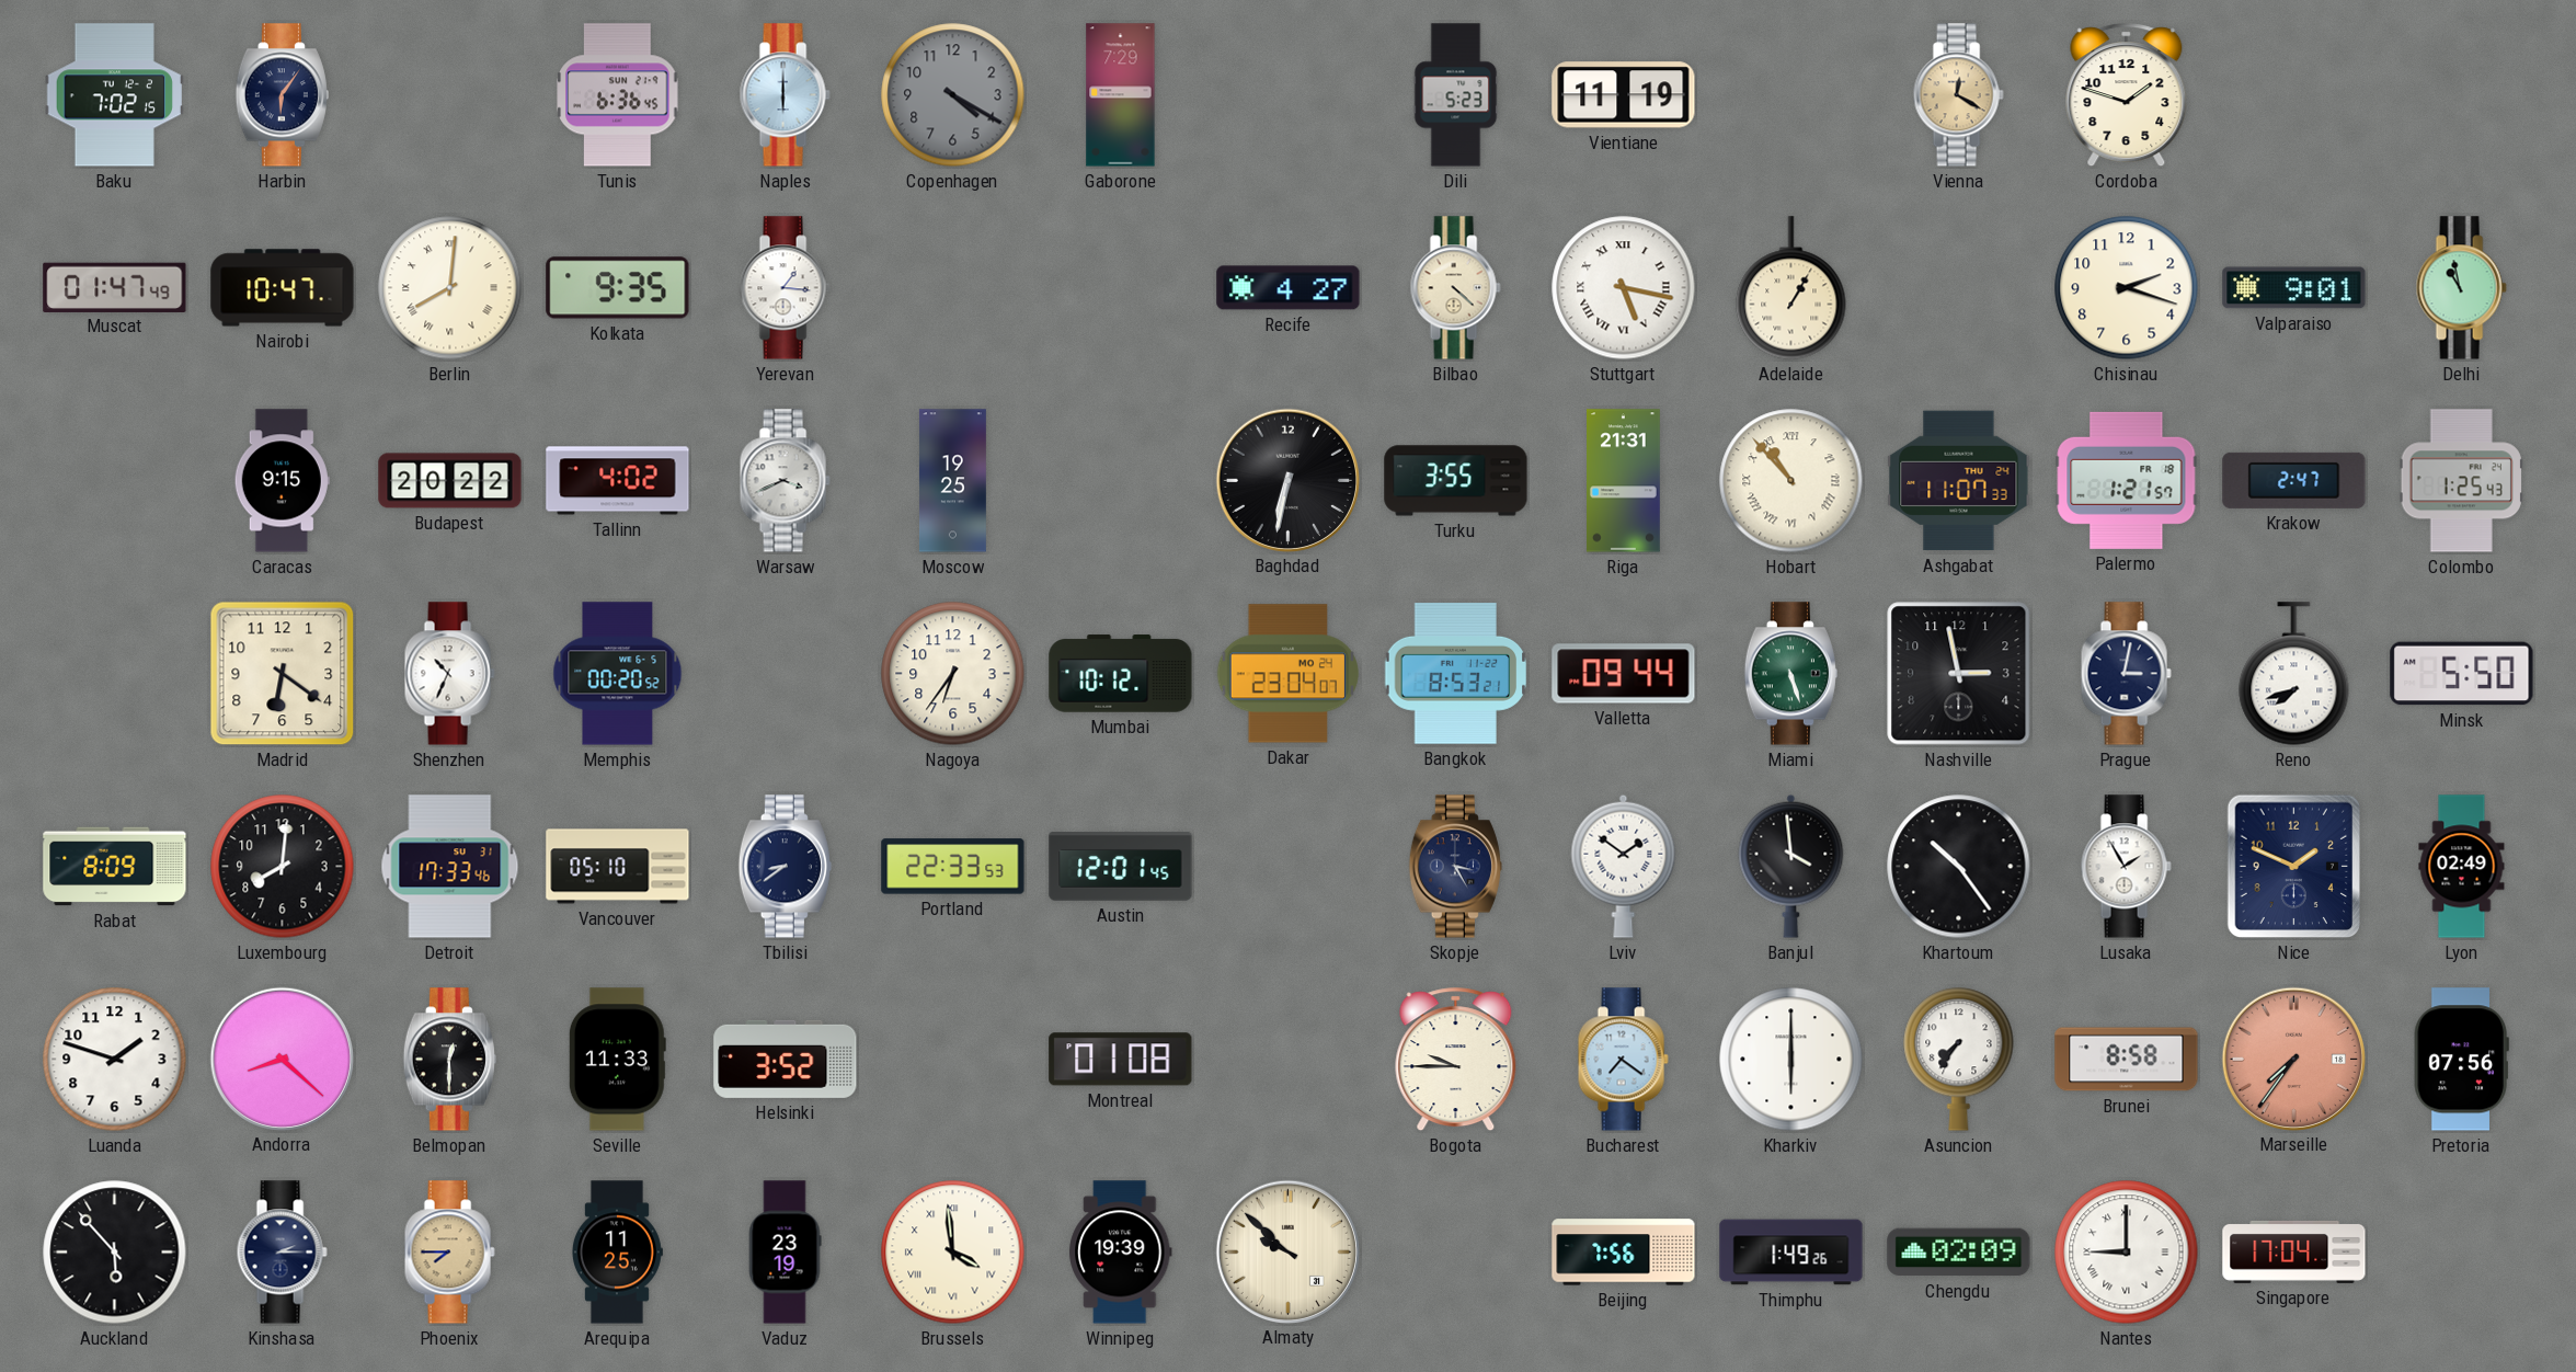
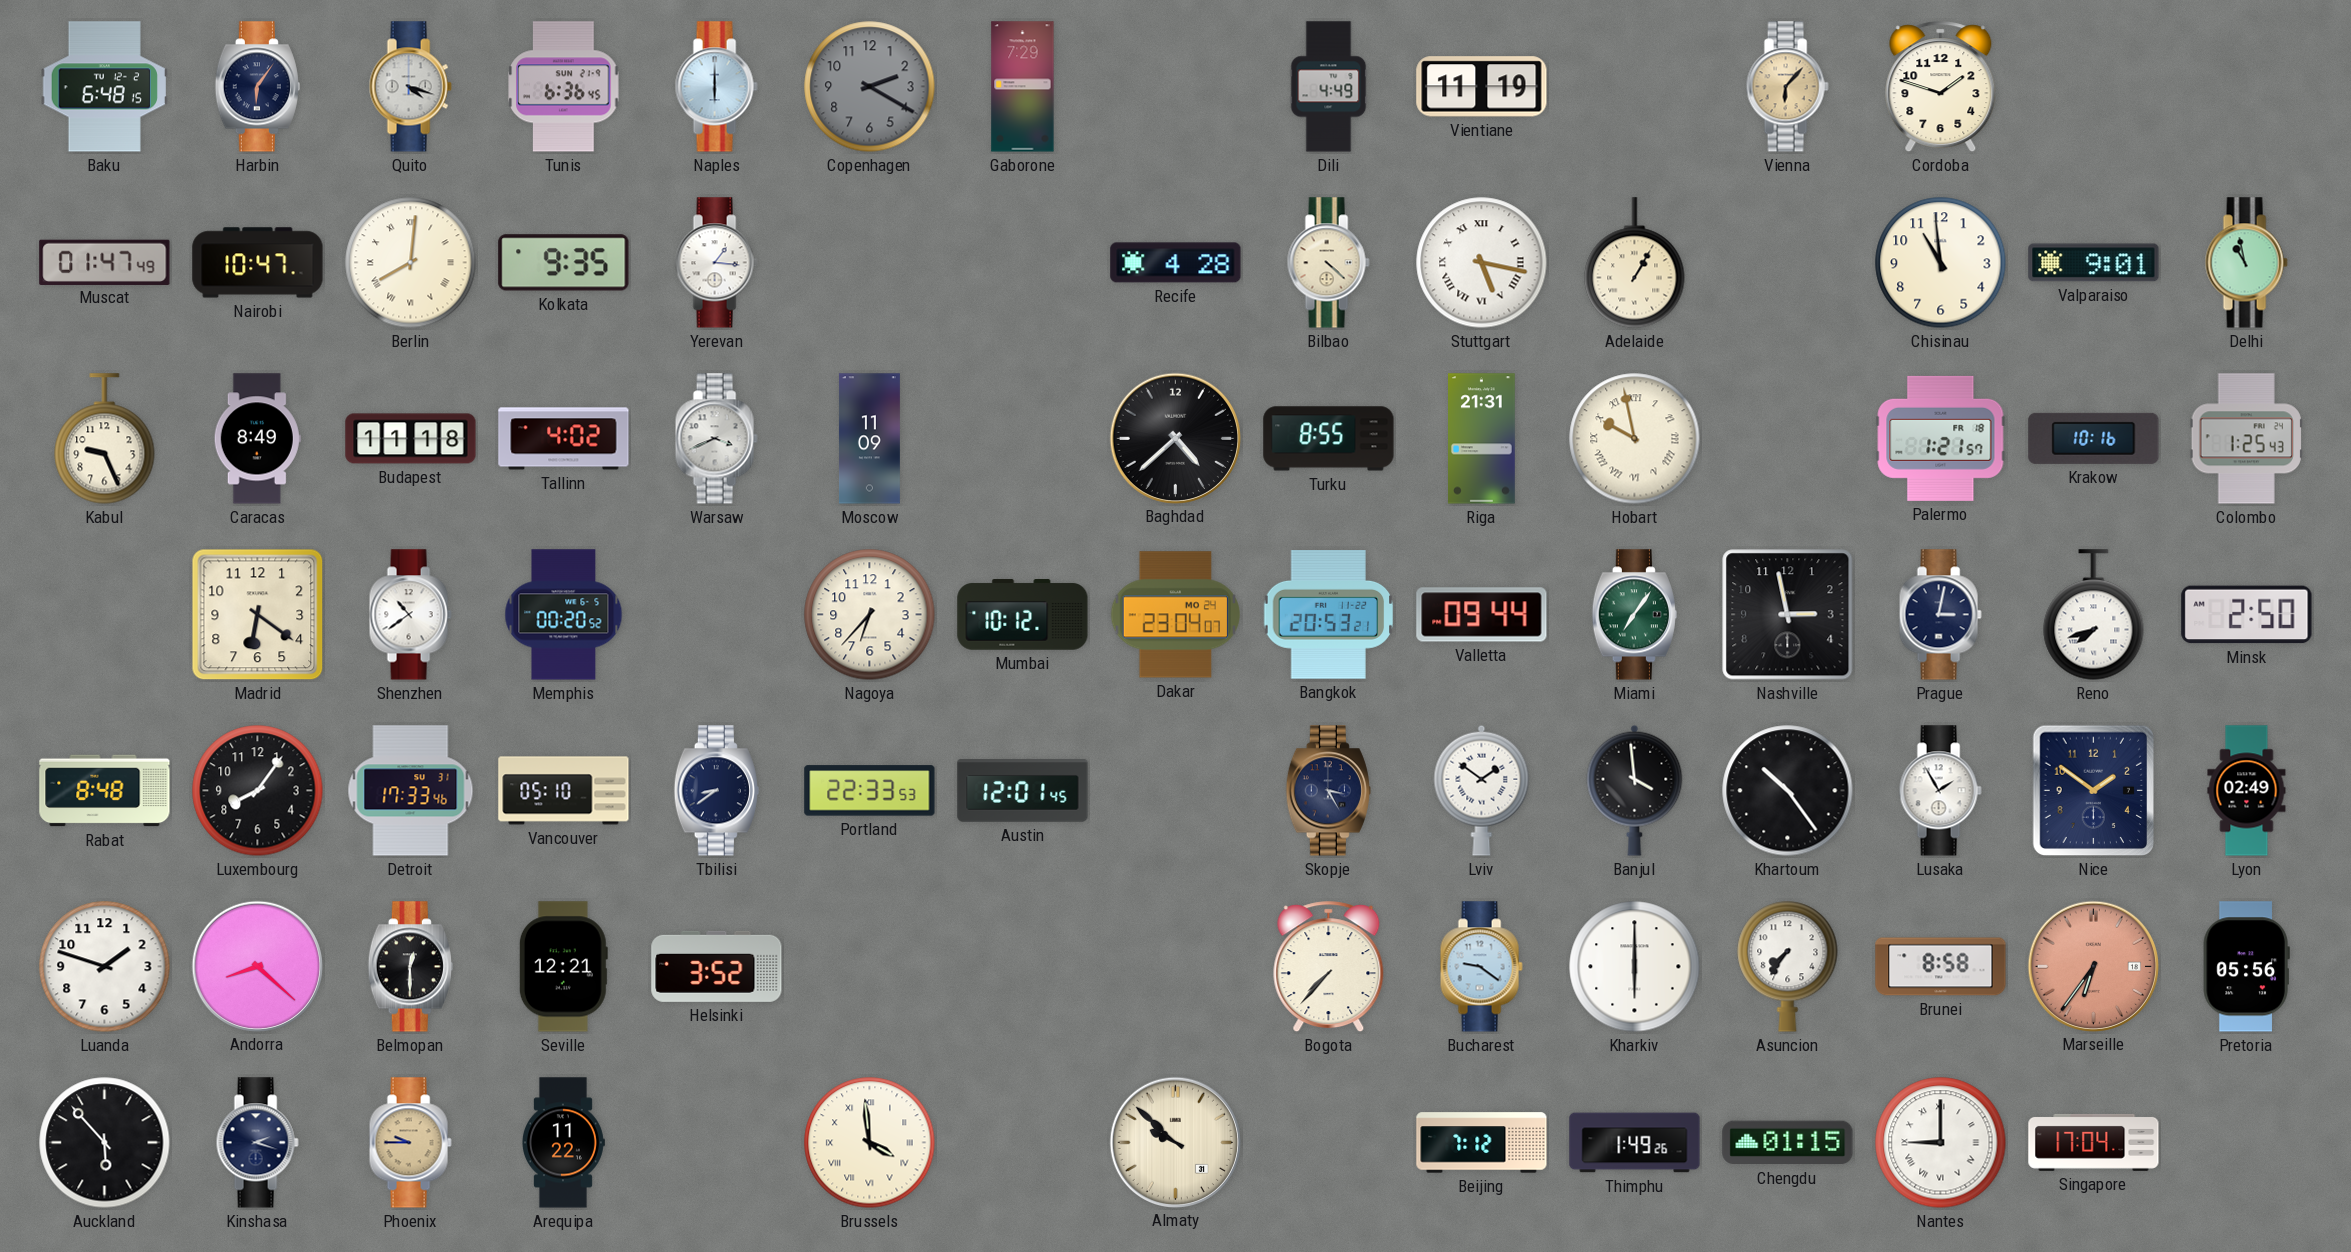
Baku: 7:02 -> 6:48 (104, 87)
Quito: none -> 4:18 (410, 87)
Copenhagen: 4:20 -> 2:20 (870, 87)
Dili: 5:23 -> 4:49 (1329, 87)
Vienna: 12:20 -> 6:07 (1787, 87)
Recife: 4:27 -> 4:28 (1176, 263)
Chisinau: 2:18 -> 10:59 (1941, 263)
Kabul: none -> 9:26 (105, 439)
Caracas: 9:15 -> 8:49 (257, 439)
Budapest: 20:22 -> 11:18 (411, 439)
Moscow: 19:25 -> 11:09 (869, 439)
Baghdad: 6:32 -> 4:38 (1175, 438)
Turku: 3:55 -> 8:55 (1329, 439)
Hobart: 10:53 -> 9:58 (1635, 439)
Ashgabat: 11:07 -> none (1959, 481)
Krakow: 2:47 -> 10:16 (2094, 438)
Shenzhen: 10:34 -> 10:39 (410, 615)
Nagoya: 6:36 -> 6:37 (870, 615)
Bangkok: 8:53 -> 20:53 (1329, 615)
Miami: 5:27 -> 7:06 (1634, 615)
Minsk: 5:50 -> 2:50 (2247, 615)
Rabat: 8:09 -> 8:48 (105, 791)
Luxembourg: 8:01 -> 8:06 (258, 791)
Nice: 1:49 -> 1:51 (2094, 791)
Seville: 11:33 -> 12:21 (563, 967)
Montreal: 01:08 -> none (1121, 1060)
Bogota: 9:45 -> 7:37 (1329, 967)
Bucharest: 7:21 -> 9:21 (1481, 967)
Marseille: 7:36 -> 6:36 (2093, 966)
Pretoria: 07:56 -> 05:56 (2246, 967)
Kinshasa: 2:15 -> 2:18 (257, 1143)
Phoenix: 7:45 -> 9:45 (410, 1143)
Arequipa: 11:25 -> 11:22 (563, 1143)
Vaduz: 23:19 -> none (785, 1253)
Winnipeg: 19:39 -> none (1121, 1253)
Beijing: 7:56 -> 7:12 (1482, 1143)
Chengdu: 02:09 -> 01:15 (1788, 1143)
